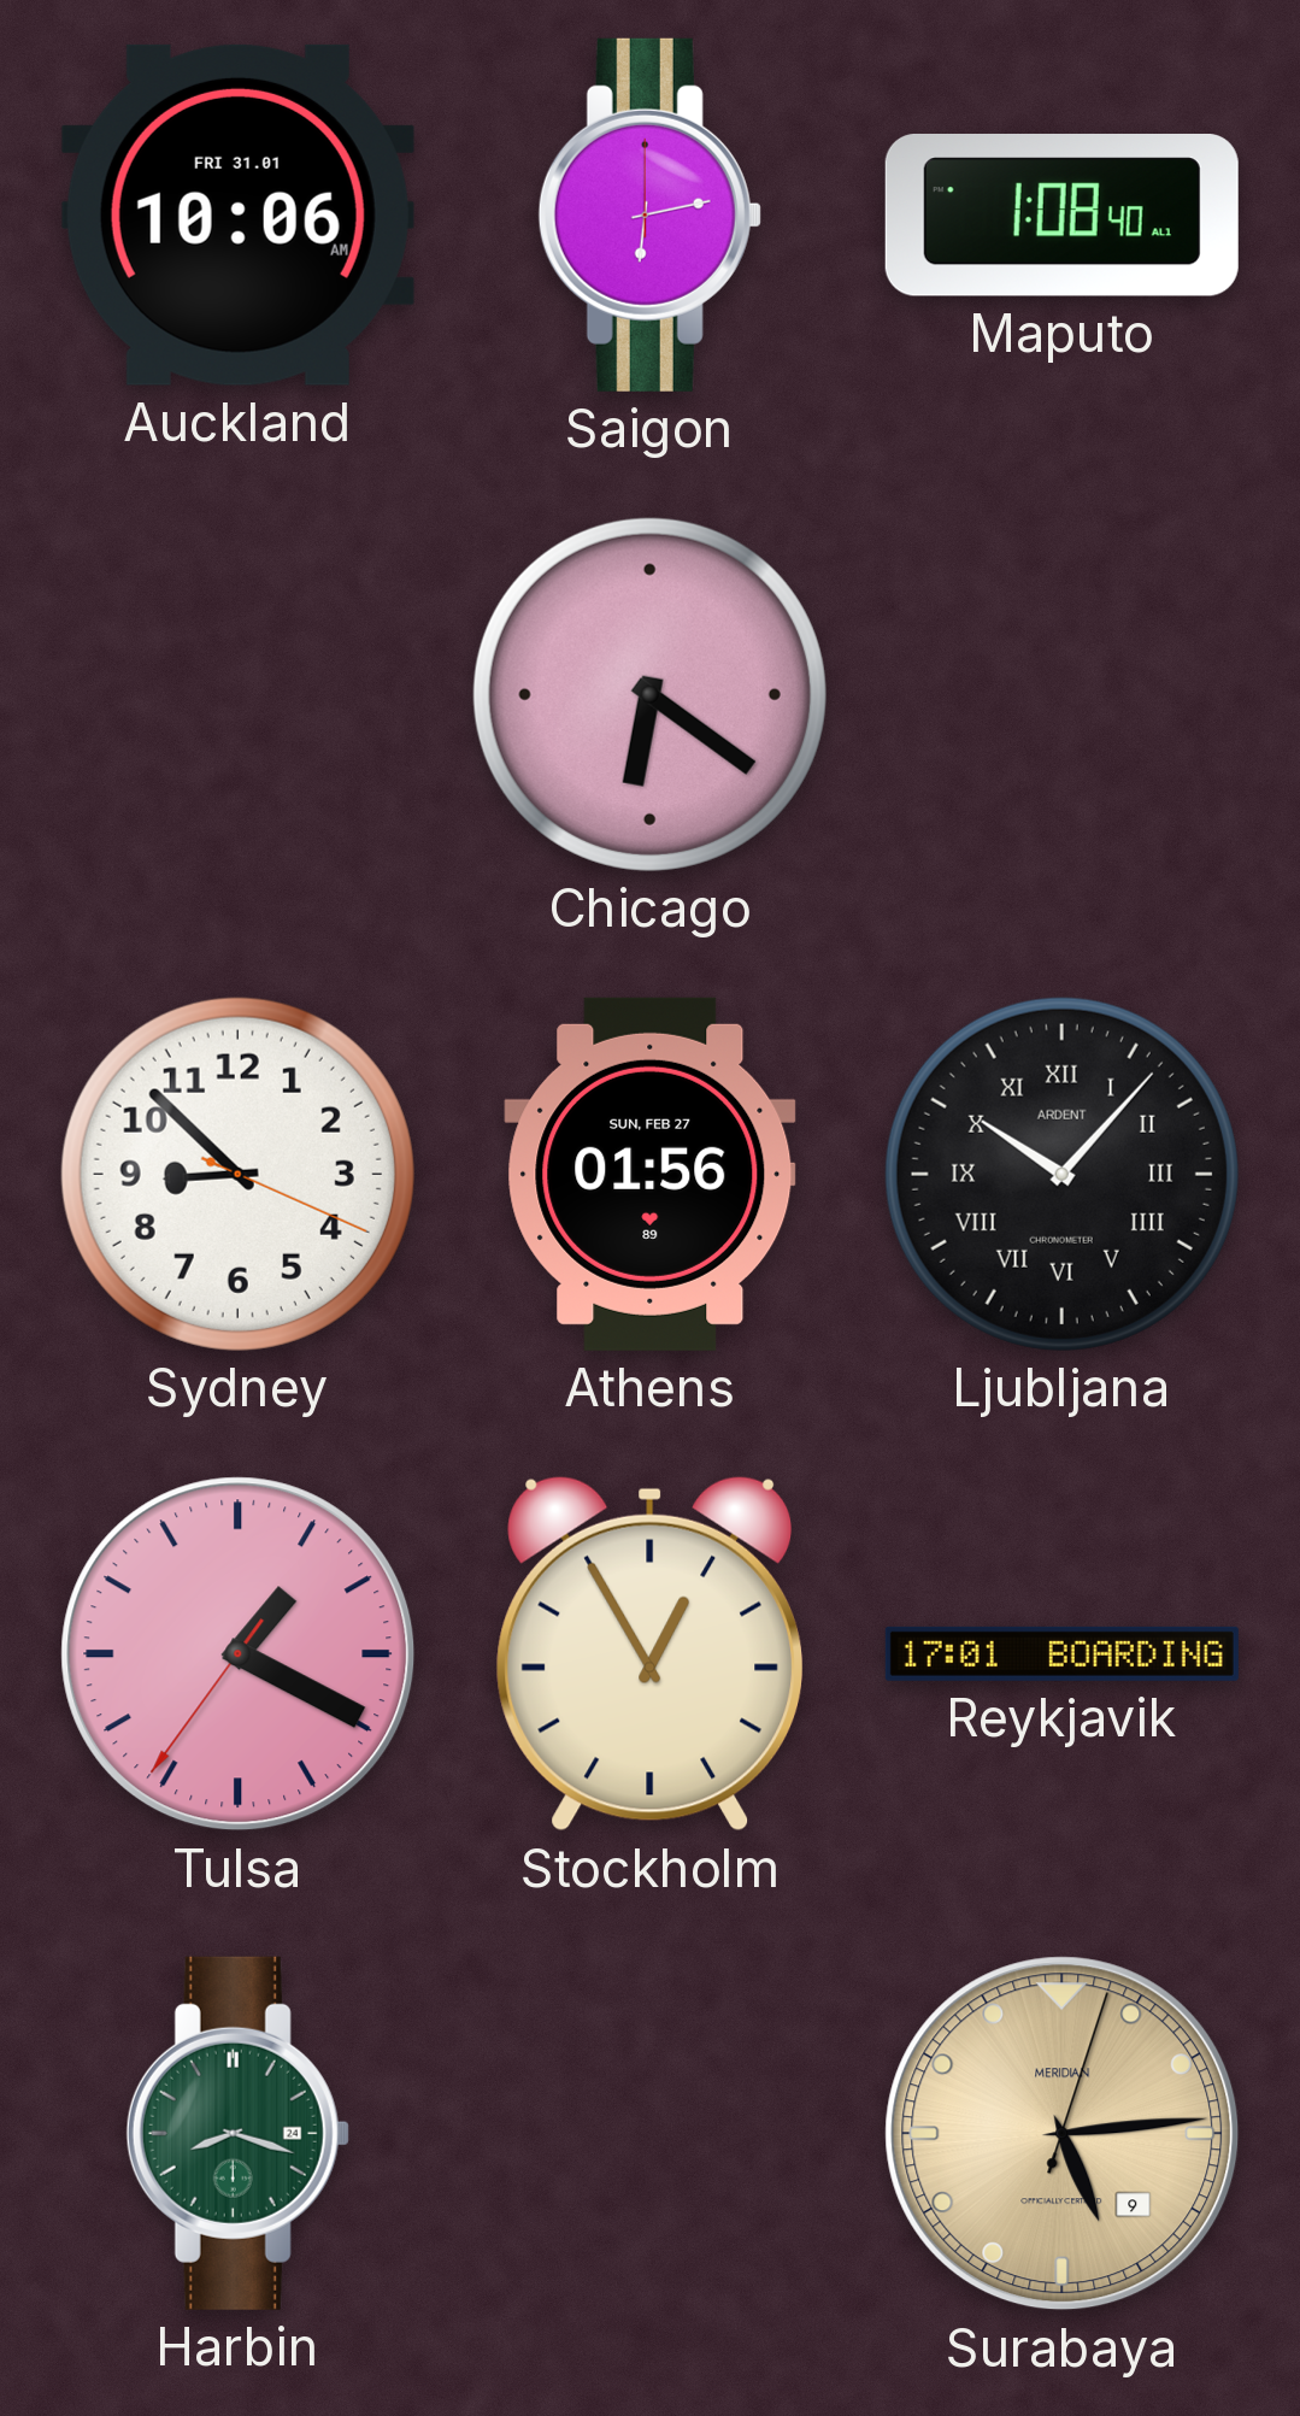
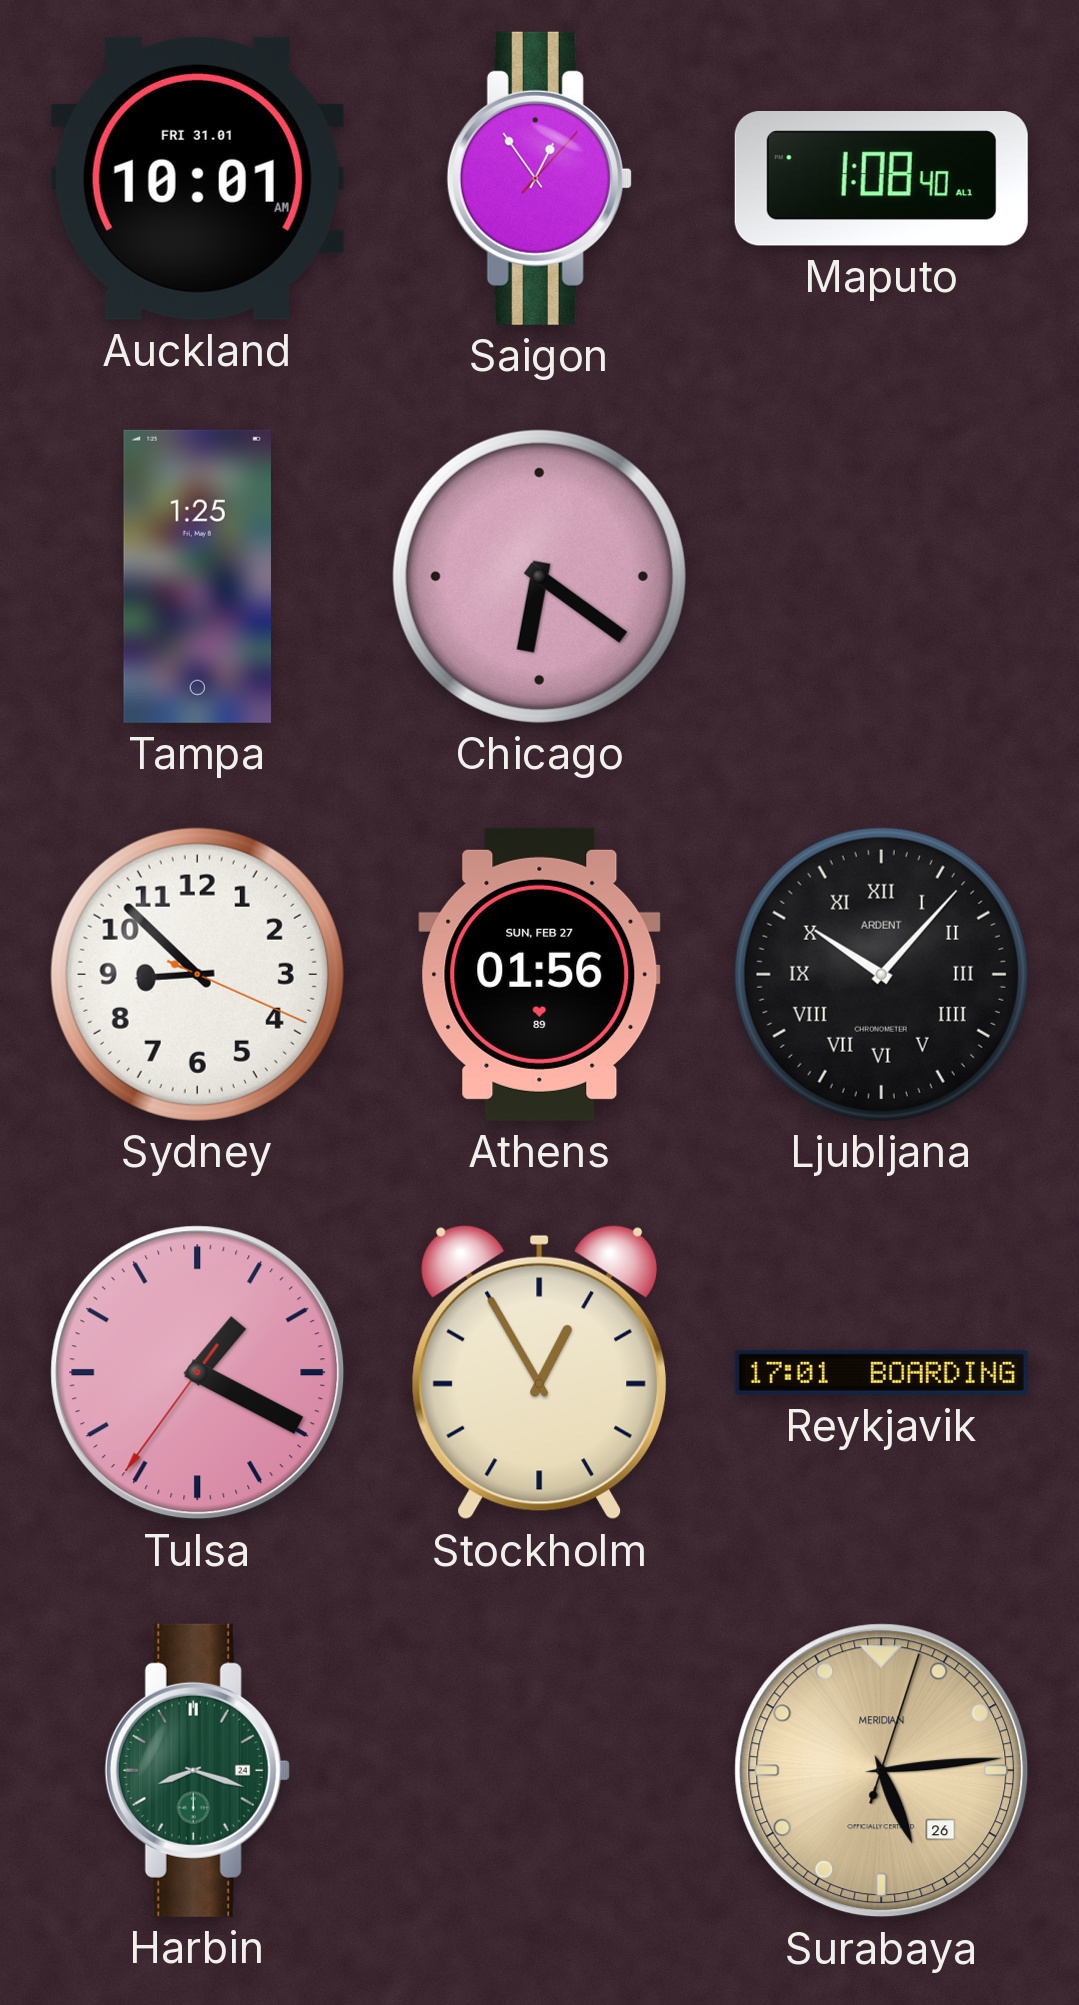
Auckland: 10:06 -> 10:01 (197, 178)
Saigon: 6:13 -> 12:54 (539, 178)
Tampa: none -> 1:25 (197, 576)
Surabaya date: 9 -> 26 (882, 1771)
